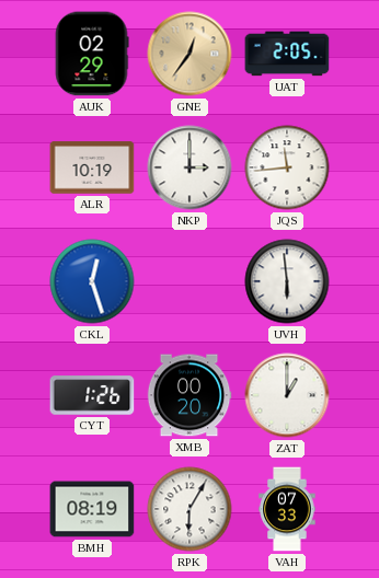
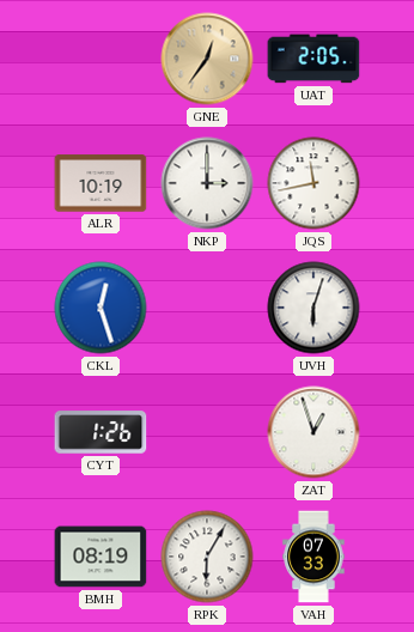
AUK: 02:29 -> none (92, 54)
JQS: 11:44 -> 11:43 (313, 183)
UVH: 5:59 -> 6:03 (313, 308)
XMB: 00:20 -> none (190, 395)
ZAT: 1:00 -> 12:57 (313, 432)
